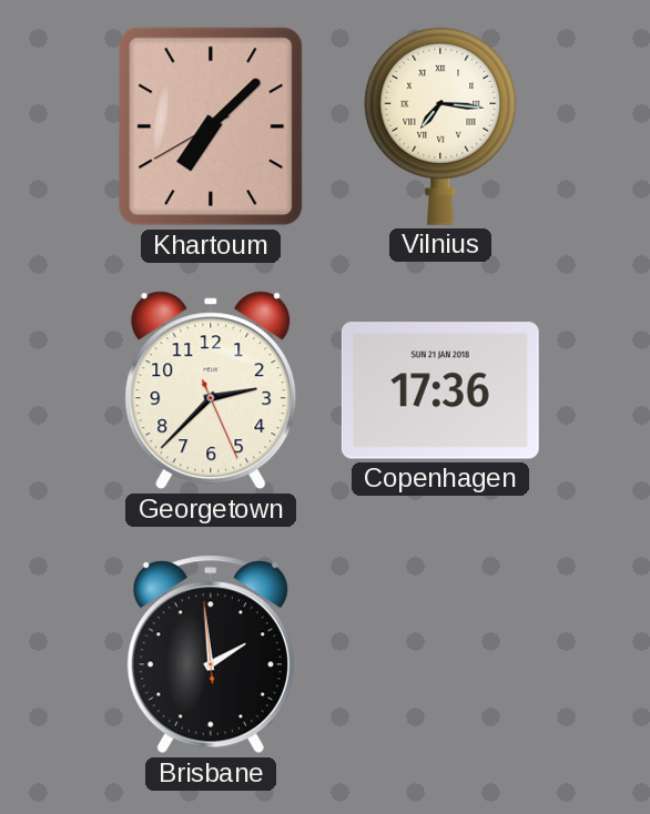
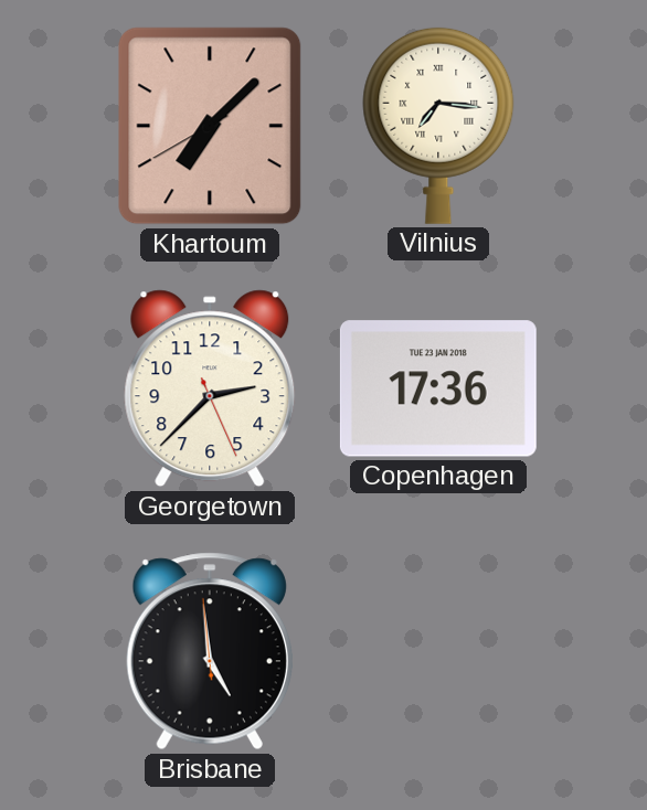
Copenhagen date: SUN 21 JAN 2018 -> TUE 23 JAN 2018 (438, 388)
Brisbane: 1:58 -> 4:58 (210, 651)
